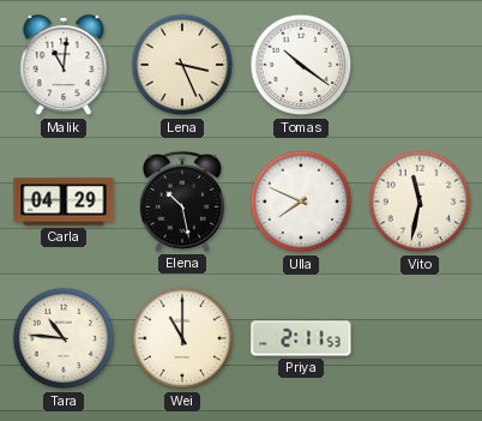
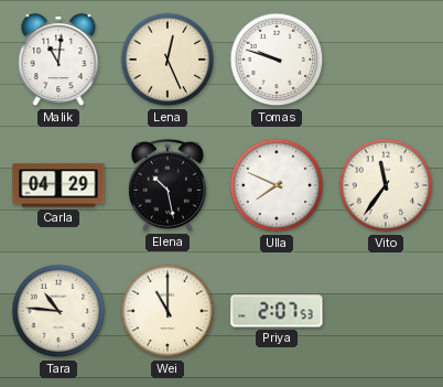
Lena: 3:26 -> 12:26 (168, 60)
Tomas: 10:21 -> 9:48 (277, 60)
Vito: 11:32 -> 11:36 (386, 185)
Priya: 2:11 -> 2:07 (277, 311)
